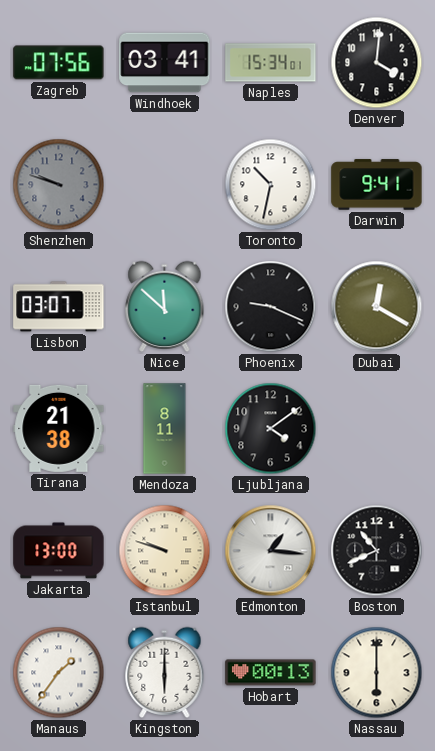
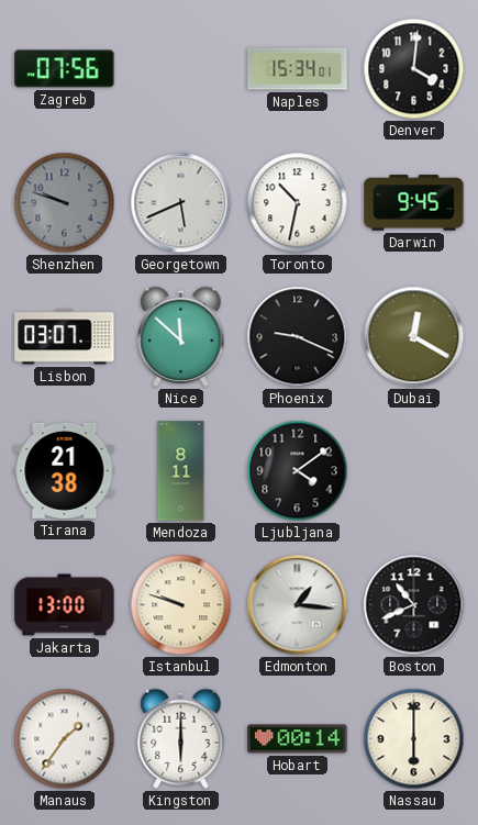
Windhoek: 03:41 -> none (165, 63)
Georgetown: none -> 5:41 (181, 203)
Darwin: 9:41 -> 9:45 (414, 203)
Hobart: 00:13 -> 00:14 (298, 739)
